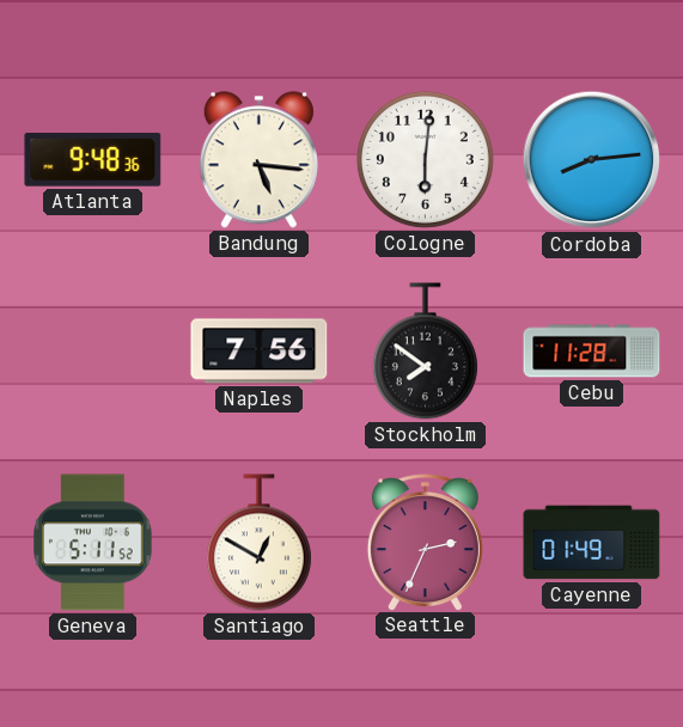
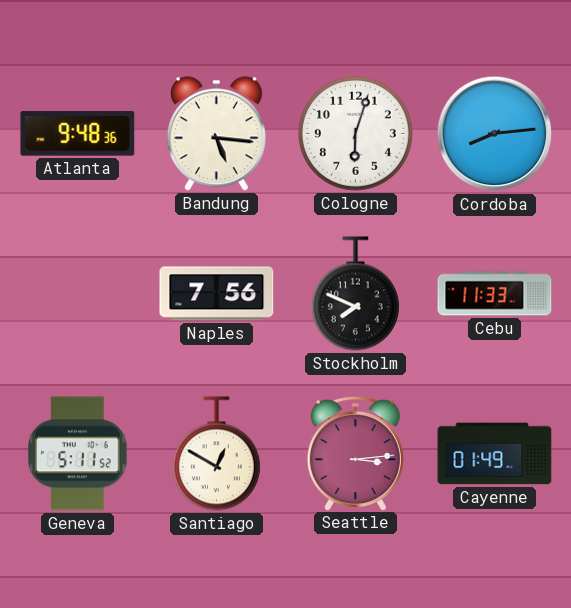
Cologne: 6:01 -> 6:03 (355, 133)
Stockholm: 7:51 -> 7:49 (355, 294)
Cebu: 11:28 -> 11:33 (495, 294)
Seattle: 2:34 -> 3:14 (355, 453)
